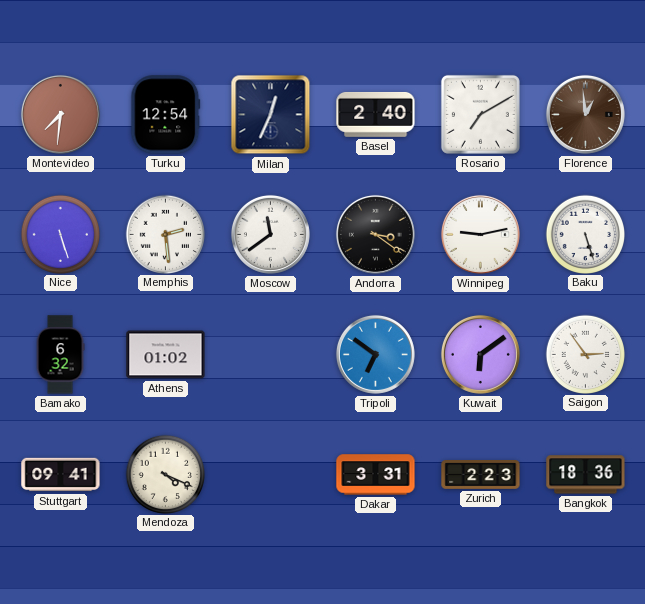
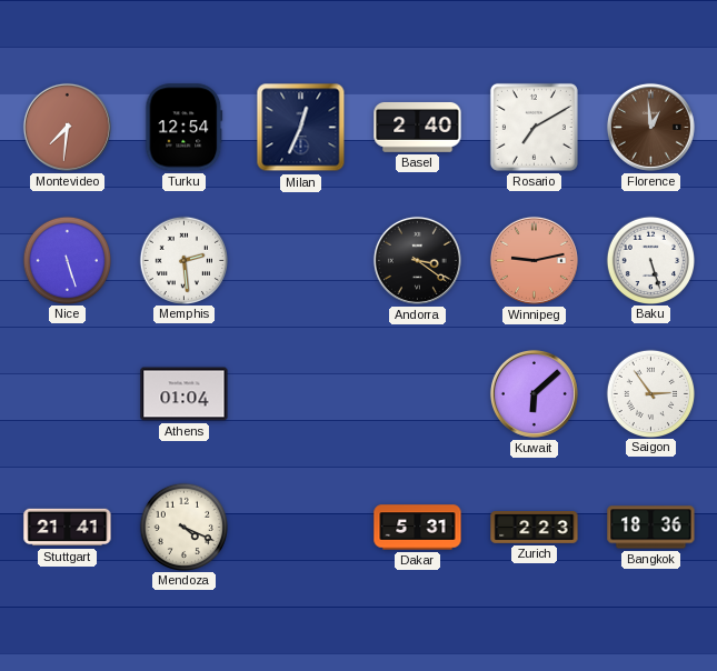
Moscow: 11:39 -> none (270, 234)
Winnipeg dial: white -> salmon (534, 260)
Bamako: 6:32 -> none (60, 355)
Athens: 01:02 -> 01:04 (185, 394)
Tripoli: 6:51 -> none (375, 354)
Kuwait: 6:09 -> 6:08 (534, 393)
Stuttgart: 09:41 -> 21:41 (68, 528)
Dakar: 3:31 -> 5:31 (418, 528)
